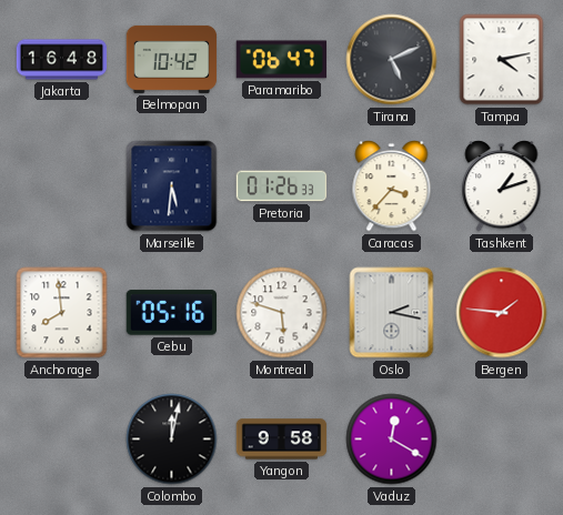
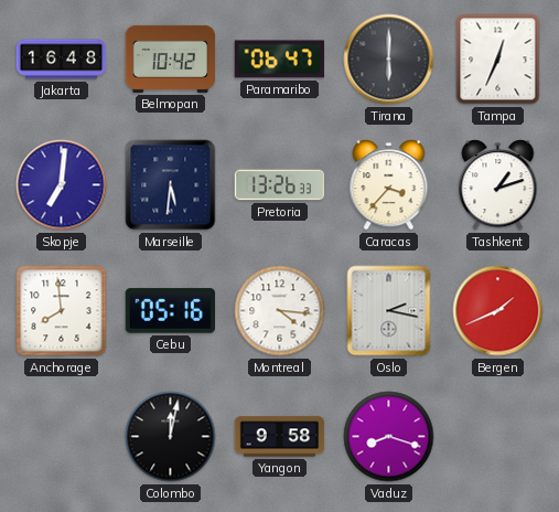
Tirana: 5:11 -> 6:00 (389, 60)
Tampa: 4:13 -> 12:34 (498, 60)
Skopje: none -> 7:01 (62, 185)
Pretoria: 01:26 -> 13:26 (280, 185)
Montreal: 5:48 -> 4:16 (280, 311)
Bergen: 1:46 -> 1:41 (498, 311)
Vaduz: 12:20 -> 8:18 (389, 437)
